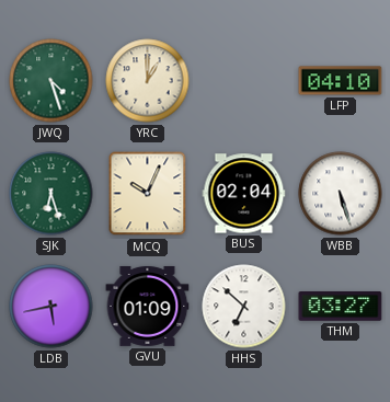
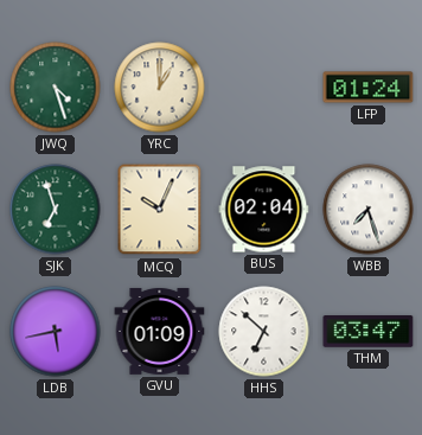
LFP: 04:10 -> 01:24 (369, 88)
SJK: 6:27 -> 6:57 (56, 210)
WBB: 5:27 -> 7:27 (369, 210)
THM: 03:27 -> 03:47 (369, 332)
